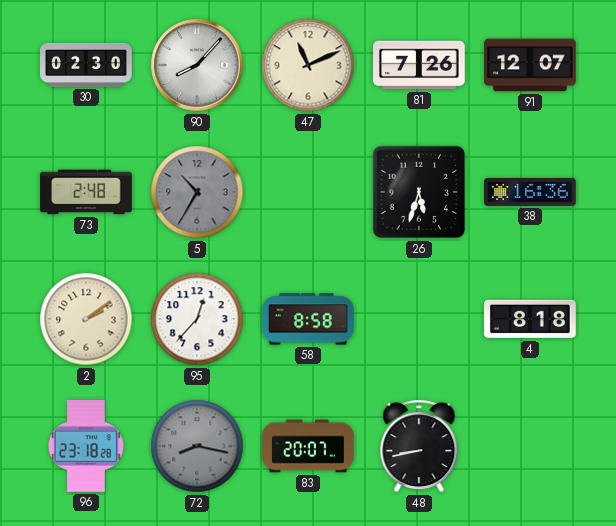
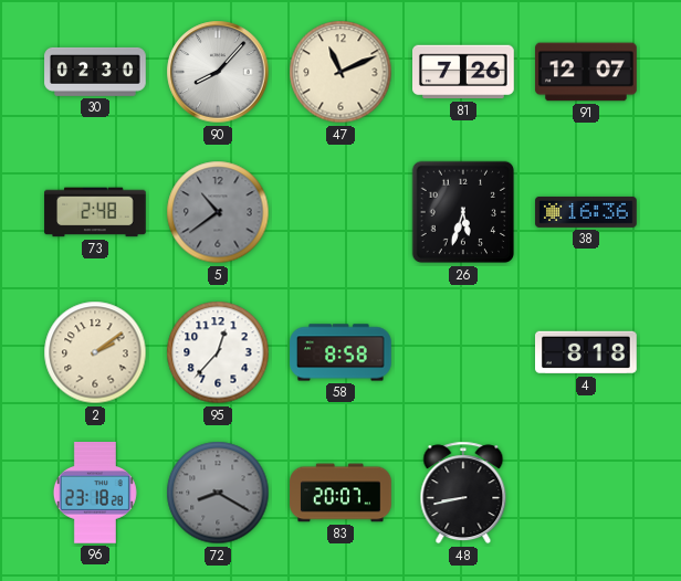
5: 10:35 -> 10:39 (218, 212)
72: 8:17 -> 8:20 (218, 493)
